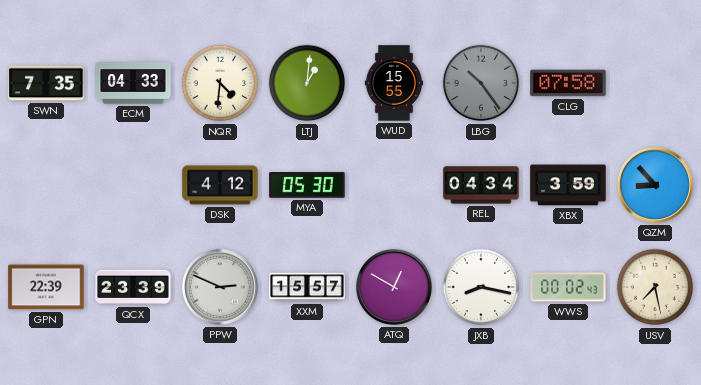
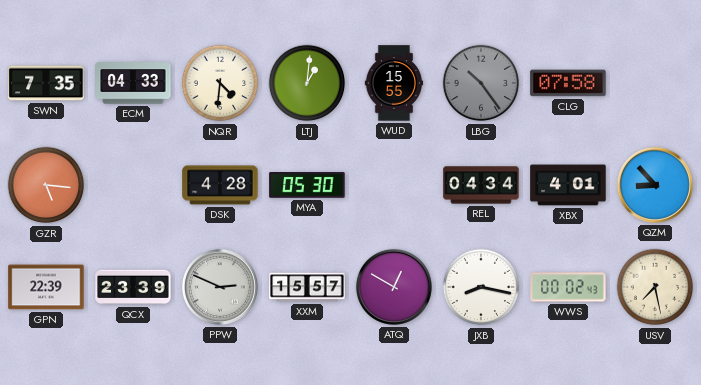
GZR: none -> 5:16 (46, 185)
DSK: 4:12 -> 4:28 (220, 185)
XBX: 3:59 -> 4:01 (568, 185)
